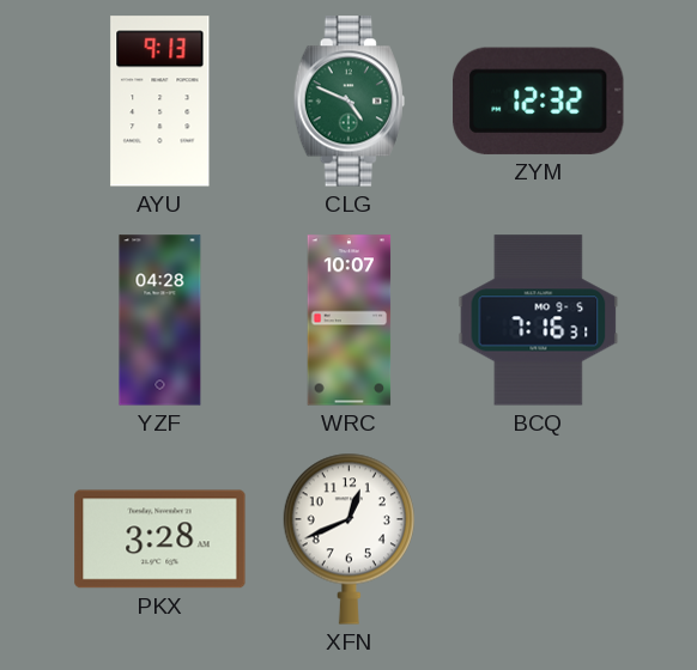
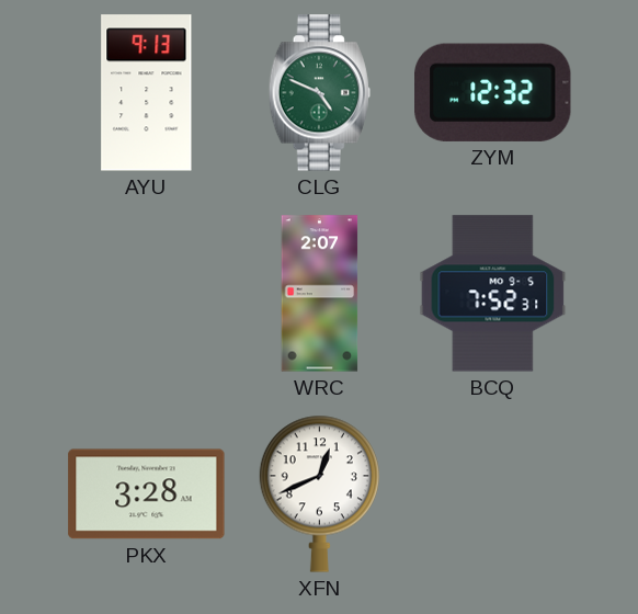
YZF: 04:28 -> none (160, 321)
WRC: 10:07 -> 2:07 (320, 294)
BCQ: 7:16 -> 7:52 (493, 294)
